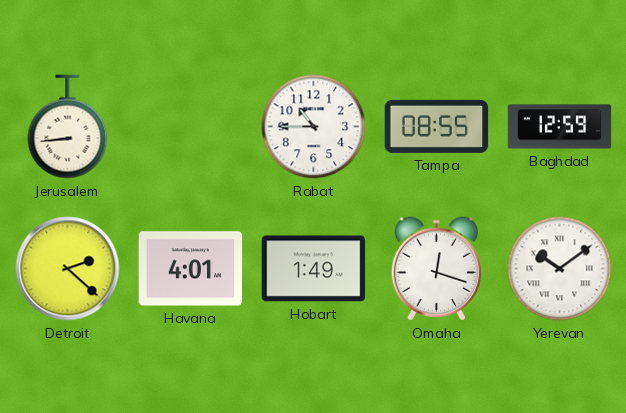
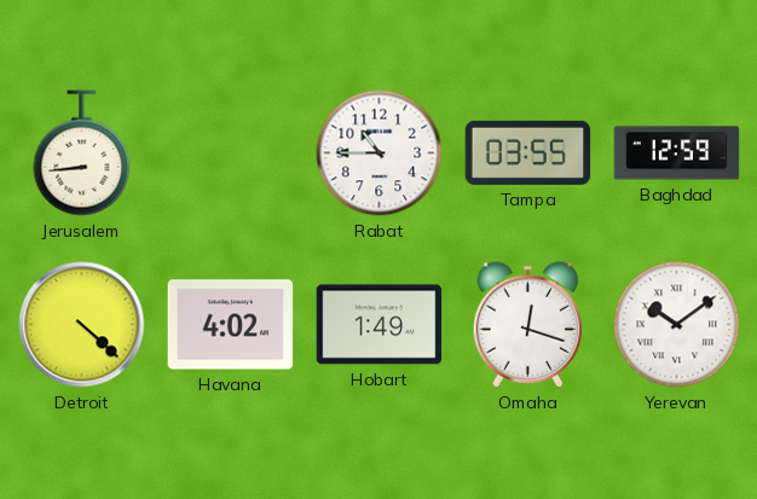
Tampa: 08:55 -> 03:55 (528, 152)
Detroit: 2:22 -> 4:22 (82, 325)
Havana: 4:01 -> 4:02 (231, 325)
